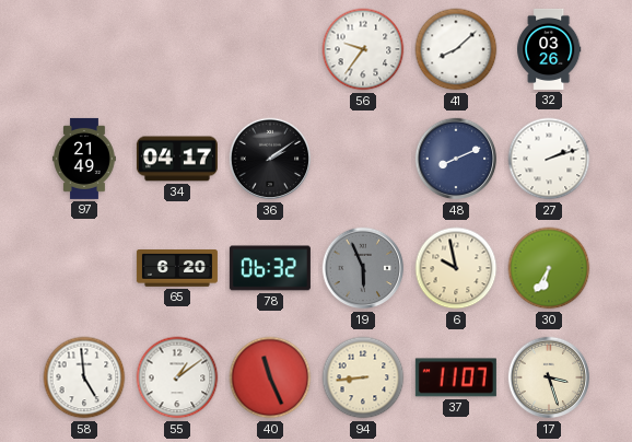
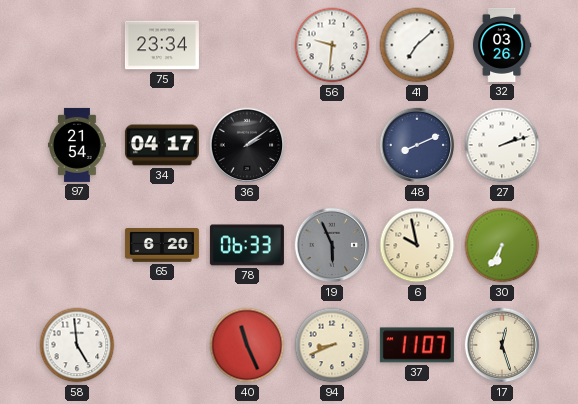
75: none -> 23:34 (162, 45)
56: 9:36 -> 9:31 (332, 45)
41: 8:08 -> 7:08 (417, 45)
97: 21:49 -> 21:54 (78, 145)
78: 06:32 -> 06:33 (247, 245)
55: 1:09 -> none (177, 377)
94: 8:44 -> 8:41 (332, 345)
17: 3:27 -> 12:27 (502, 345)
